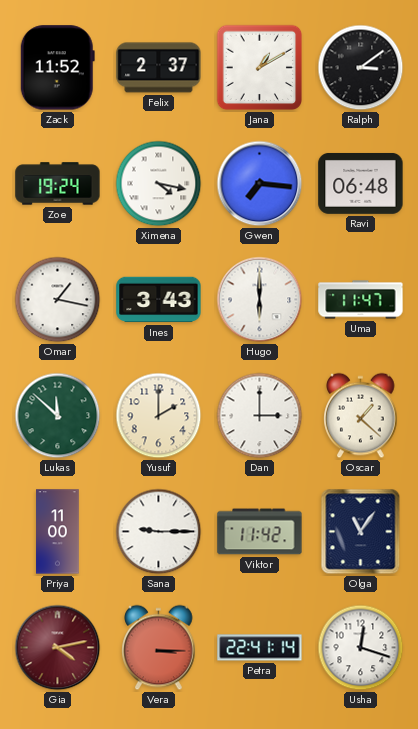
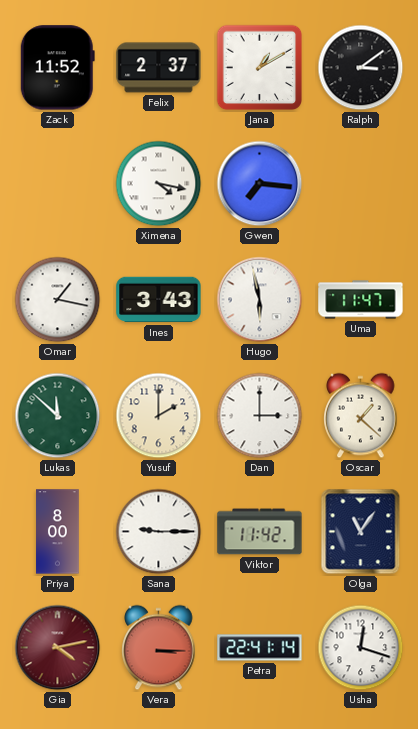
Zoe: 19:24 -> none (58, 184)
Ravi: 06:48 -> none (361, 184)
Hugo: 6:00 -> 5:58 (260, 300)
Priya: 11:00 -> 8:00 (58, 532)
